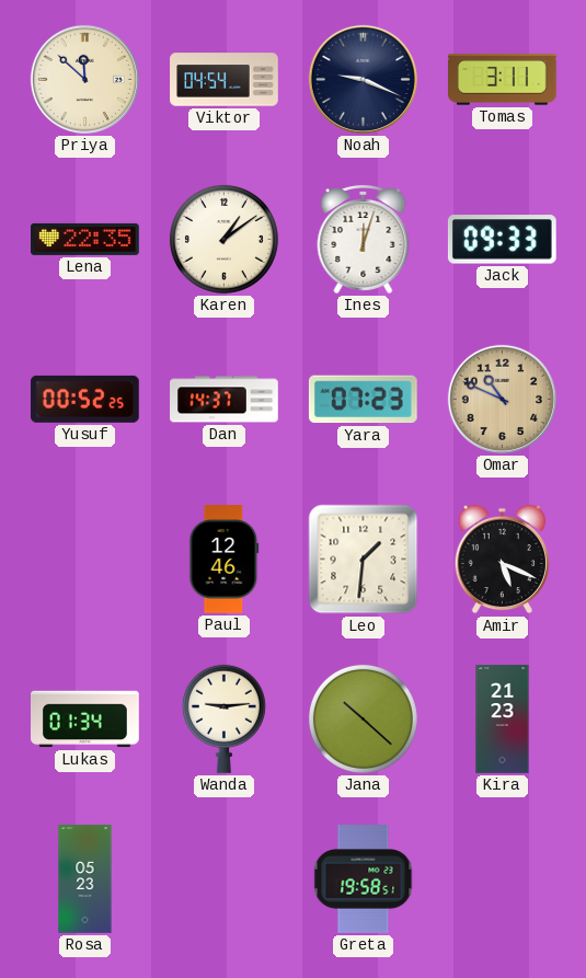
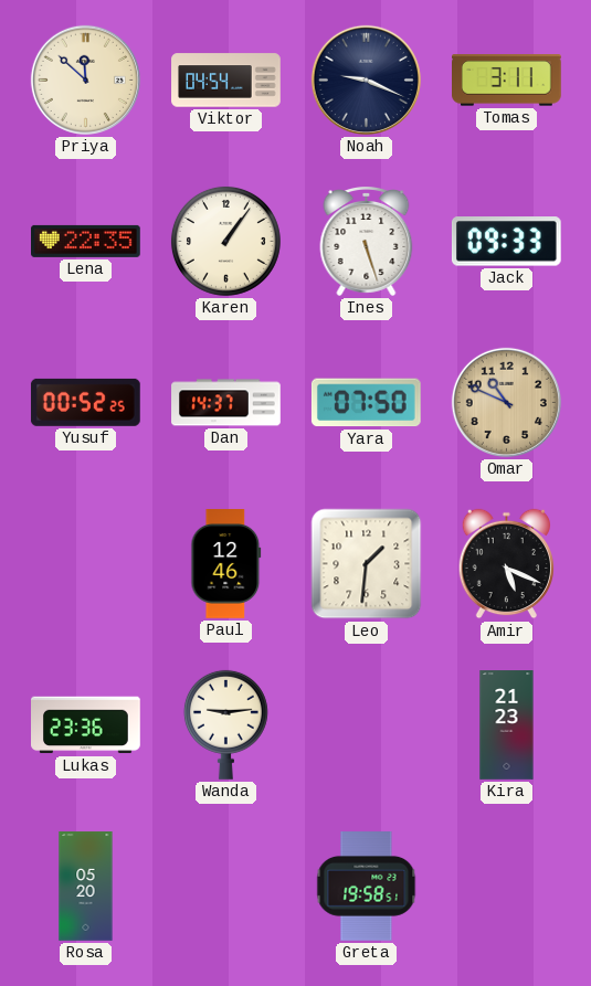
Karen: 1:09 -> 1:06 (225, 241)
Ines: 12:03 -> 5:27 (367, 242)
Yara: 07:23 -> 07:50 (366, 403)
Lukas: 01:34 -> 23:36 (86, 725)
Jana: 10:22 -> none (363, 718)
Rosa: 05:23 -> 05:20 (86, 887)
